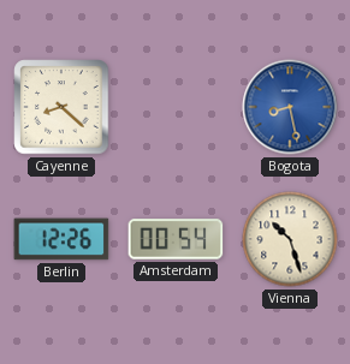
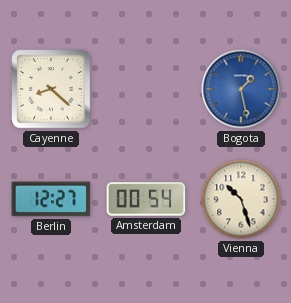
Bogota: 8:28 -> 1:28 (241, 89)
Berlin: 12:26 -> 12:27 (51, 199)
